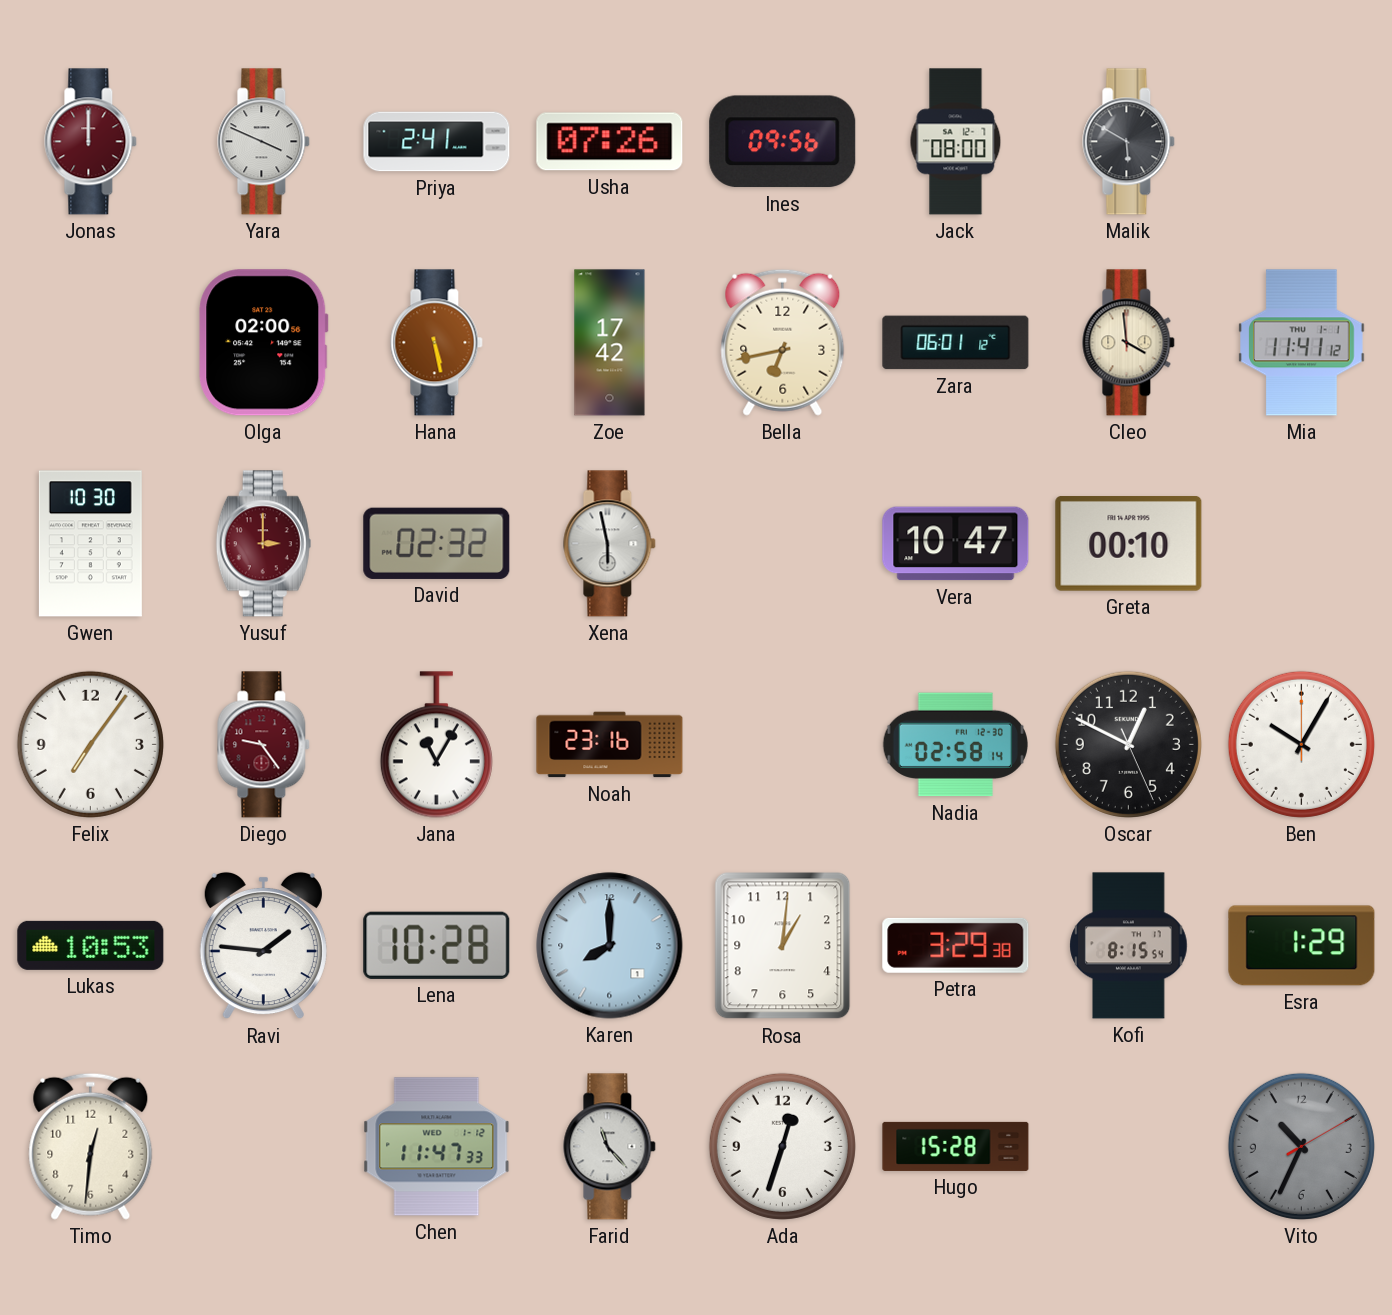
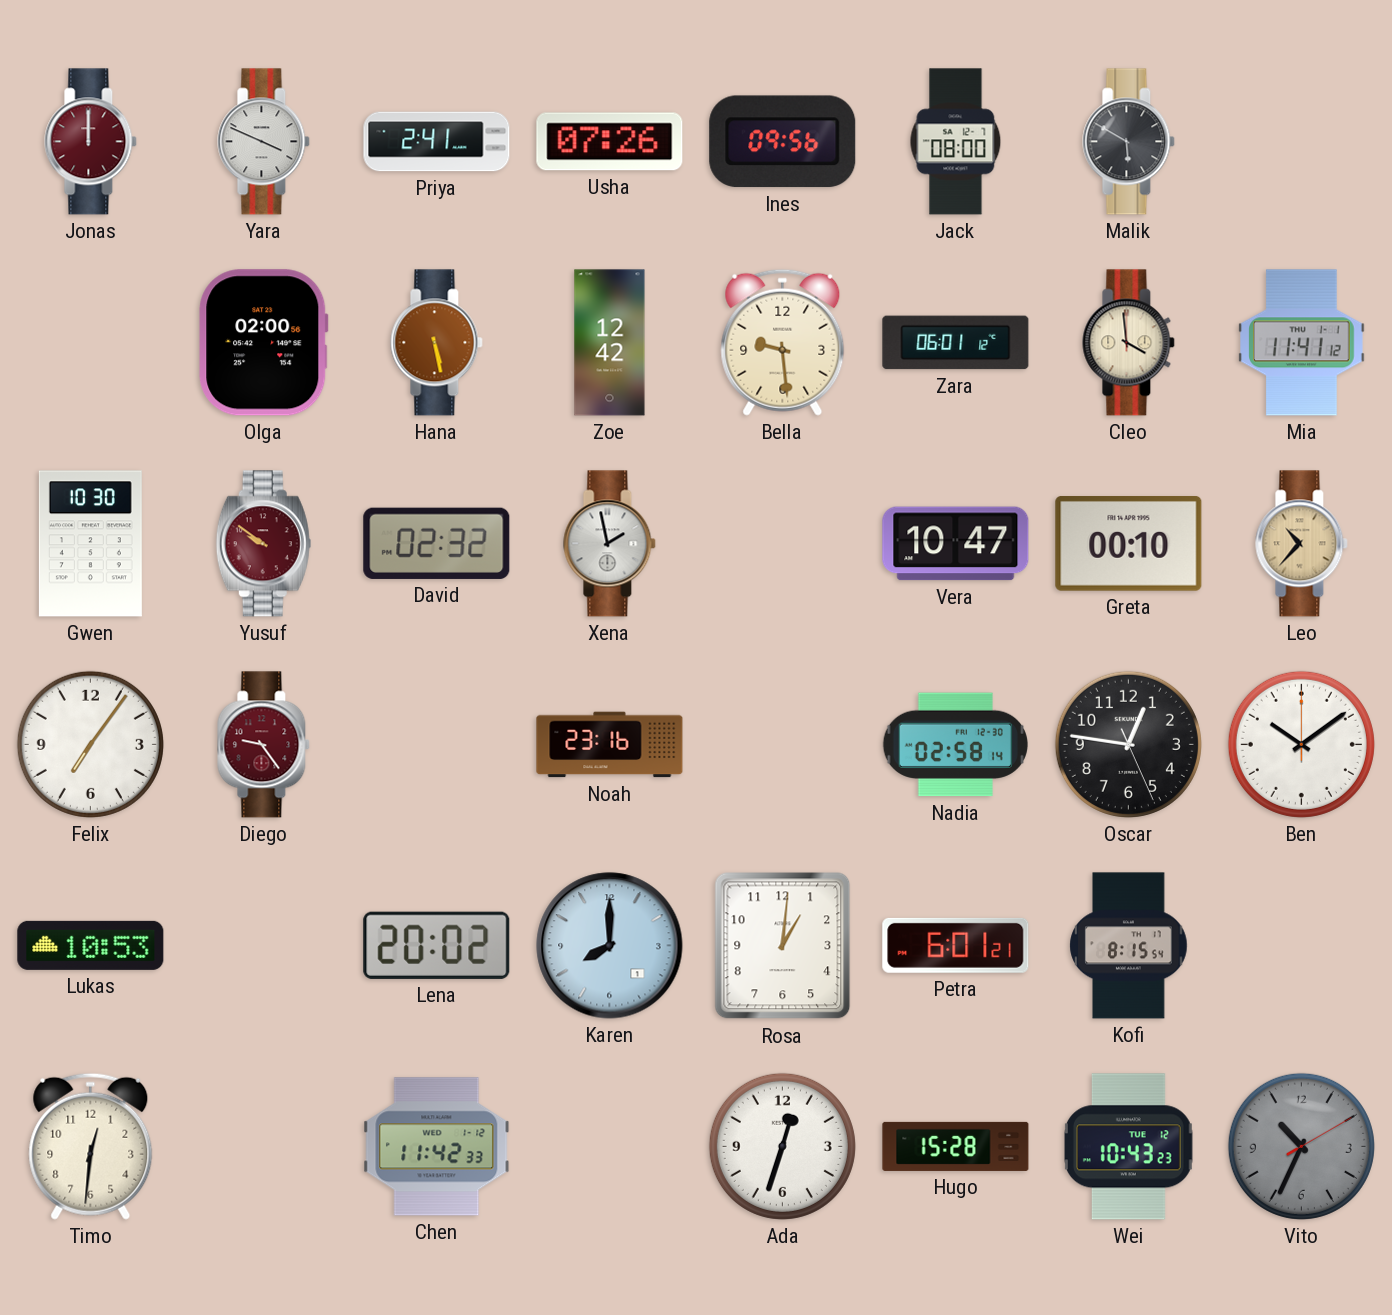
Zoe: 17:42 -> 12:42 (610, 343)
Bella: 6:43 -> 9:29 (783, 342)
Yusuf: 3:00 -> 9:51 (263, 544)
Xena: 5:58 -> 1:58 (610, 544)
Leo: none -> 10:37 (1302, 544)
Jana: 11:05 -> none (436, 745)
Oscar: 12:49 -> 12:46 (1128, 744)
Ben: 10:05 -> 10:09 (1301, 744)
Ravi: 1:46 -> none (263, 946)
Lena: 10:28 -> 20:02 (437, 945)
Petra: 3:29 -> 6:01 (956, 945)
Esra: 1:29 -> none (1302, 946)
Chen: 11:47 -> 11:42 (437, 1147)
Farid: 11:23 -> none (610, 1147)
Wei: none -> 10:43 (1128, 1147)
